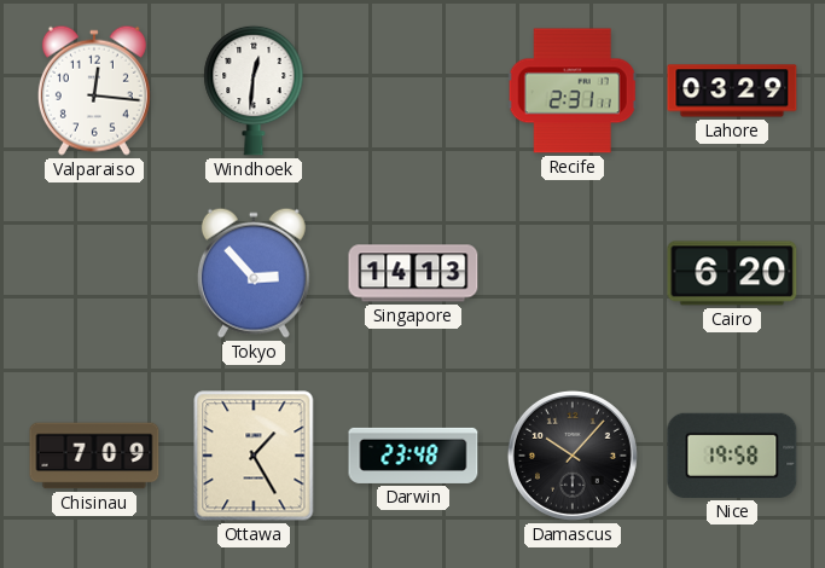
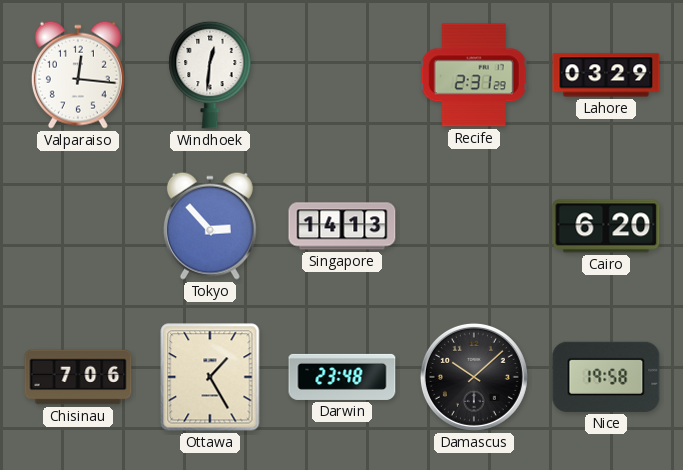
Recife: 2:31:11 -> 2:31:29 (474, 75)
Chisinau: 7:09 -> 7:06 (78, 377)
Damascus: 10:07 -> 10:08 (474, 377)
